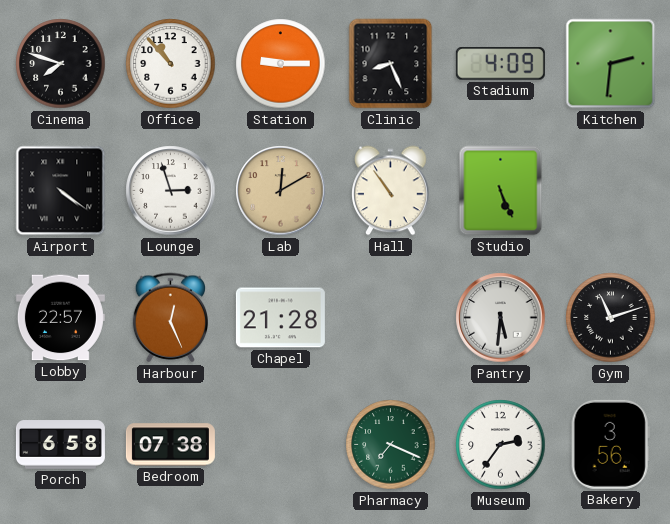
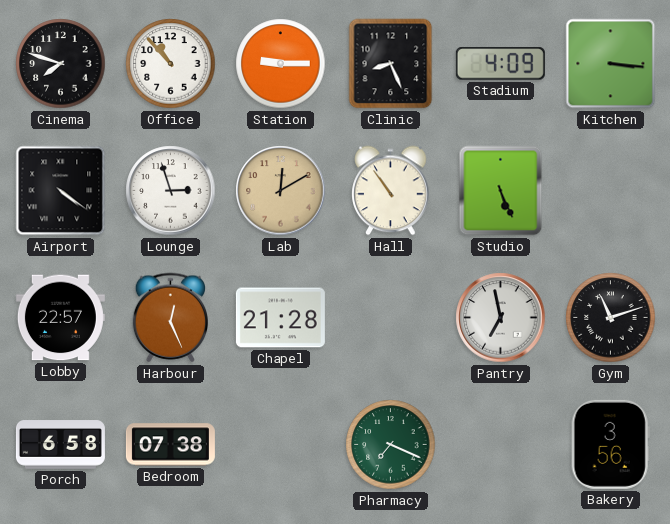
Kitchen: 2:31 -> 3:16 (611, 64)
Pantry: 5:31 -> 6:58 (501, 318)
Museum: 2:36 -> none (501, 445)
